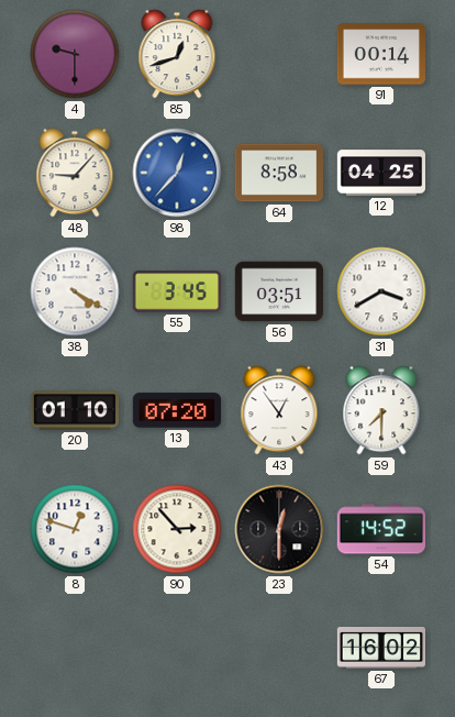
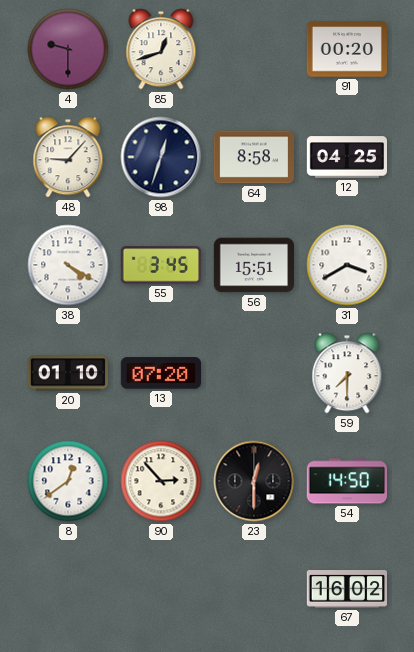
91: 00:14 -> 00:20 (346, 49)
98: 12:37 -> 12:33 (161, 157)
98 dial: blue -> navy (161, 157)
56: 03:51 -> 15:51 (253, 265)
43: 12:54 -> none (279, 410)
8: 12:48 -> 12:39 (68, 481)
54: 14:52 -> 14:50 (346, 481)
